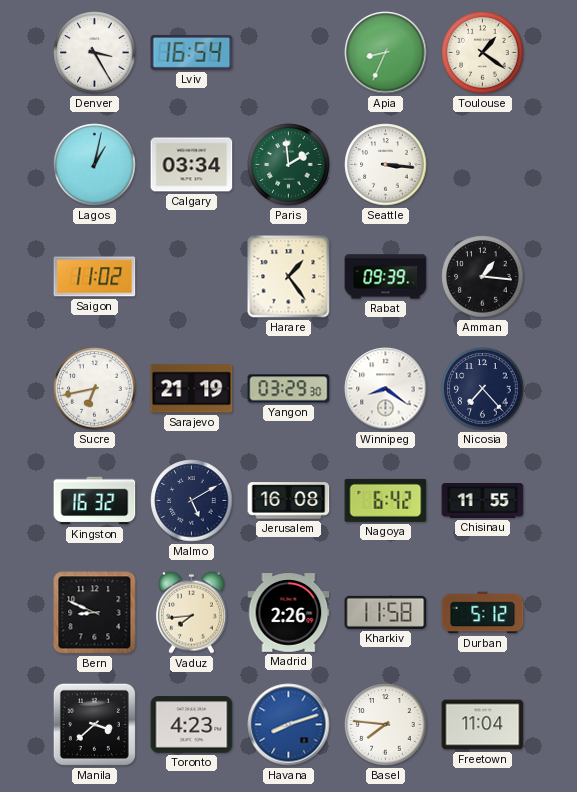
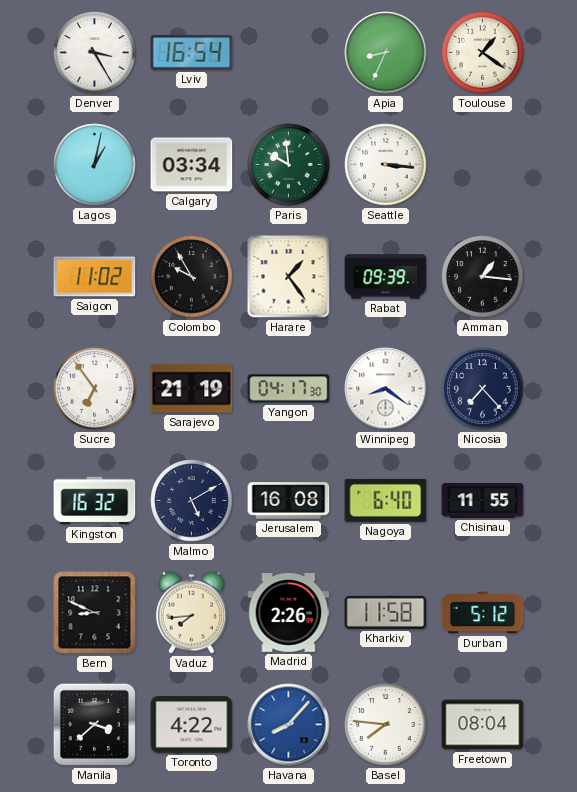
Paris: 1:59 -> 9:59 (289, 165)
Colombo: none -> 9:55 (192, 277)
Sucre: 6:43 -> 6:54 (95, 389)
Yangon: 03:29 -> 04:17 (289, 389)
Nagoya: 6:42 -> 6:40 (386, 500)
Toronto: 4:23 -> 4:22 (192, 725)
Havana: 8:12 -> 8:07 (289, 725)
Freetown: 11:04 -> 08:04 (483, 725)
